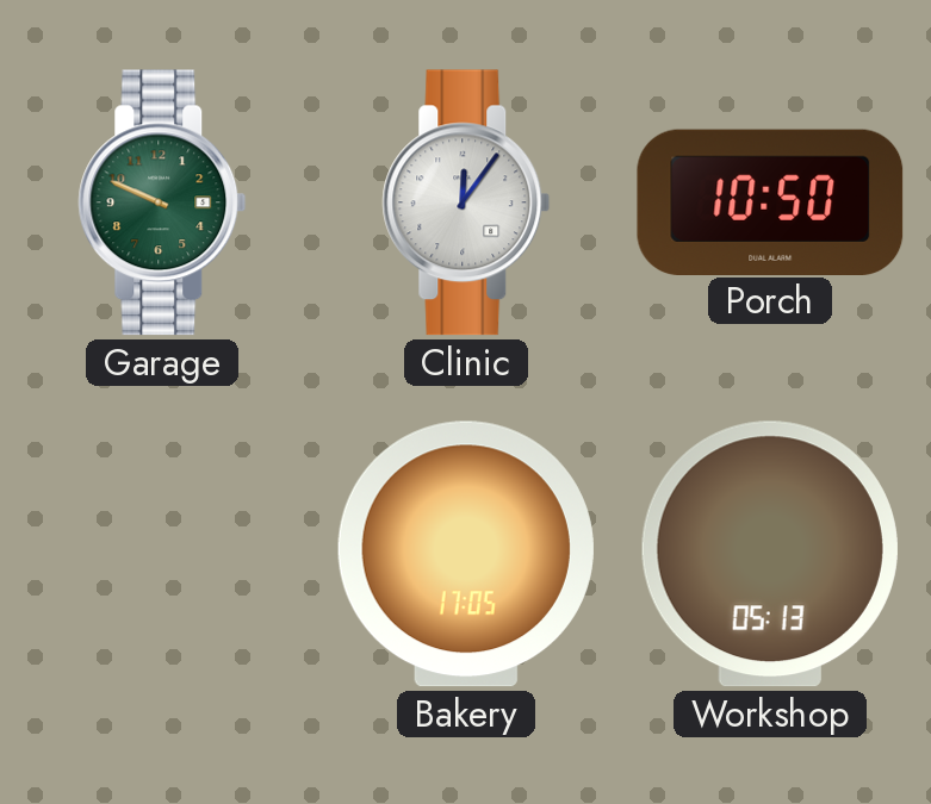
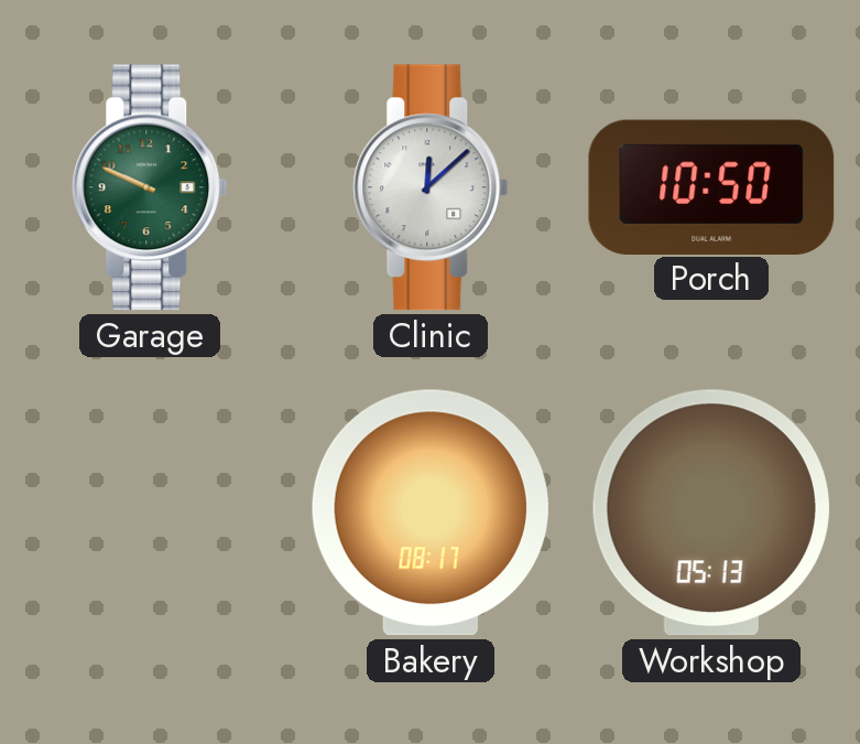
Clinic: 12:06 -> 12:08 (431, 187)
Bakery: 17:05 -> 08:17 (431, 513)
